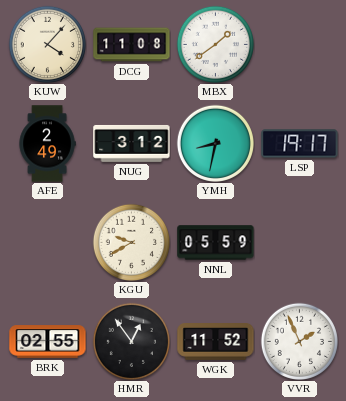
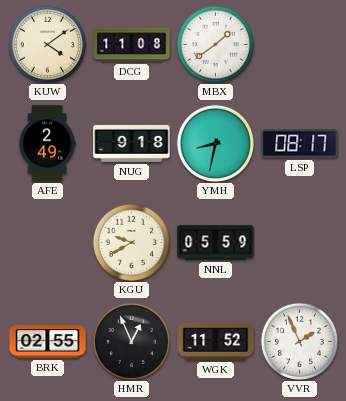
KUW: 4:07 -> 4:09 (47, 44)
NUG: 3:12 -> 9:18 (132, 143)
LSP: 19:17 -> 08:17 (300, 144)
HMR: 12:54 -> 12:56 (131, 341)
